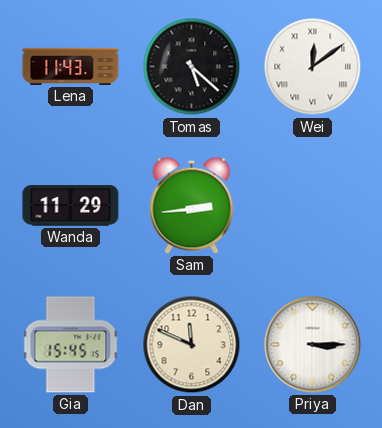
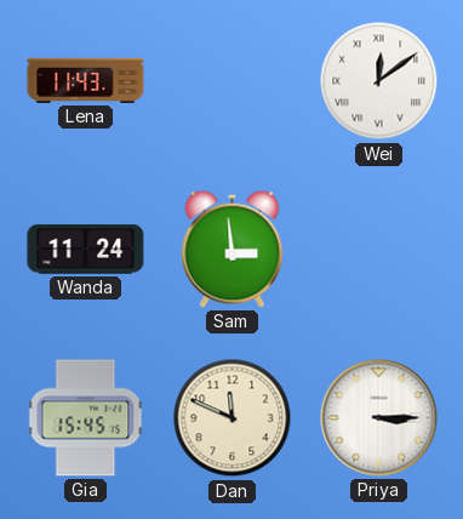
Tomas: 5:22 -> none (192, 67)
Wanda: 11:29 -> 11:24 (86, 250)
Sam: 2:44 -> 2:59 (233, 249)
